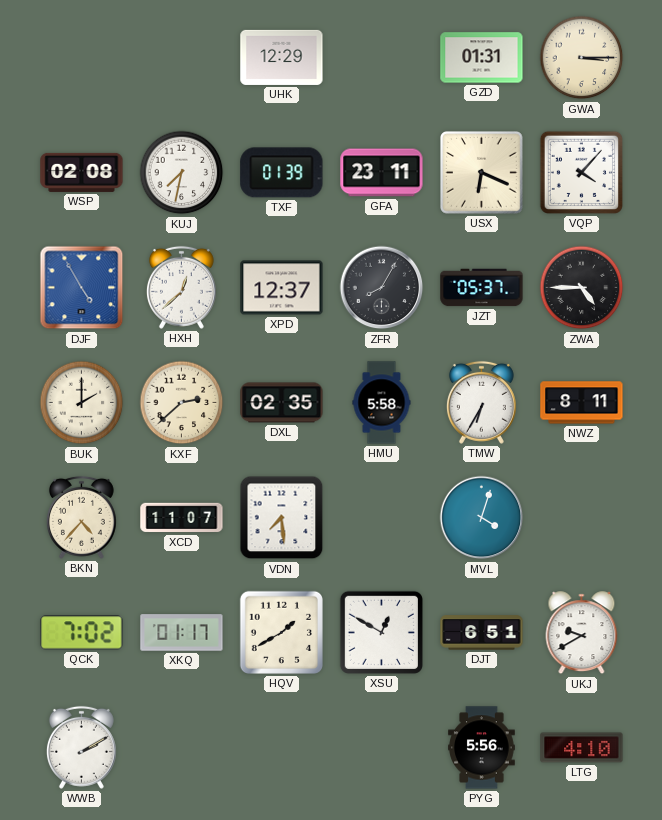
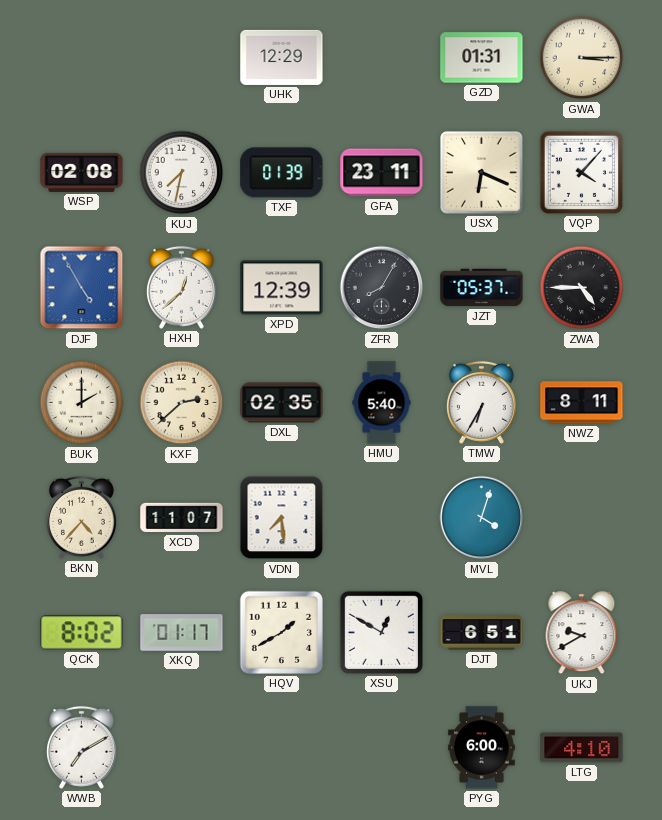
XPD: 12:37 -> 12:39 (282, 288)
HMU: 5:58 -> 5:40 (382, 403)
QCK: 7:02 -> 8:02 (82, 633)
WWB: 2:10 -> 7:10 (81, 747)
PYG: 5:56 -> 6:00 (482, 748)
